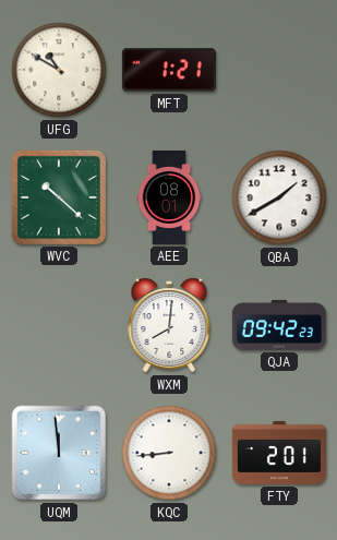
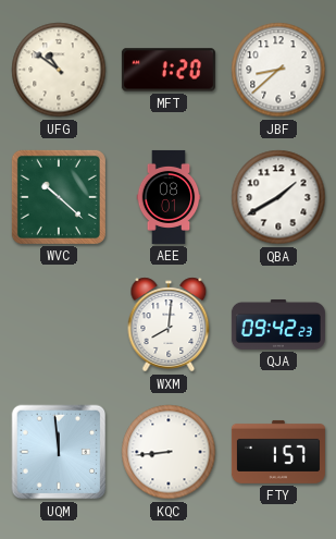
UFG: 10:50 -> 10:51 (59, 70)
MFT: 1:21 -> 1:20 (169, 70)
JBF: none -> 8:38 (278, 70)
FTY: 2:01 -> 1:57 (278, 452)
